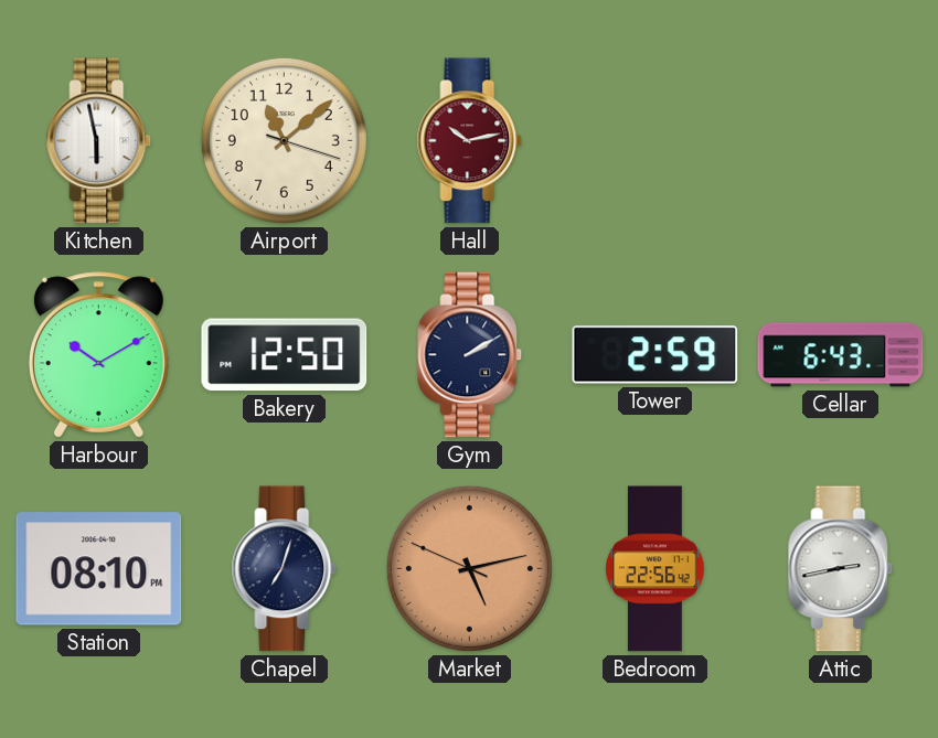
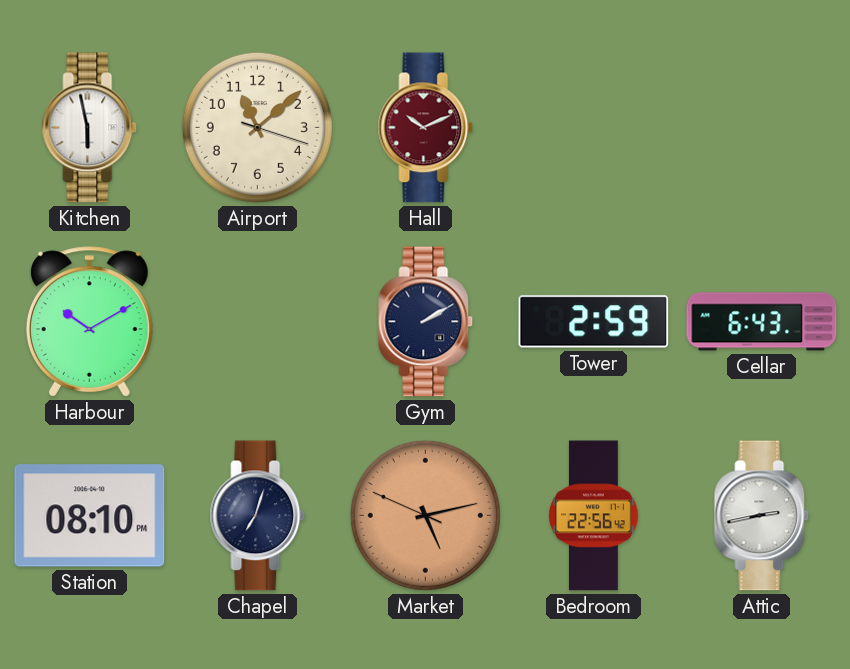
Hall: 10:13 -> 10:11 (426, 128)
Bakery: 12:50 -> none (285, 355)
